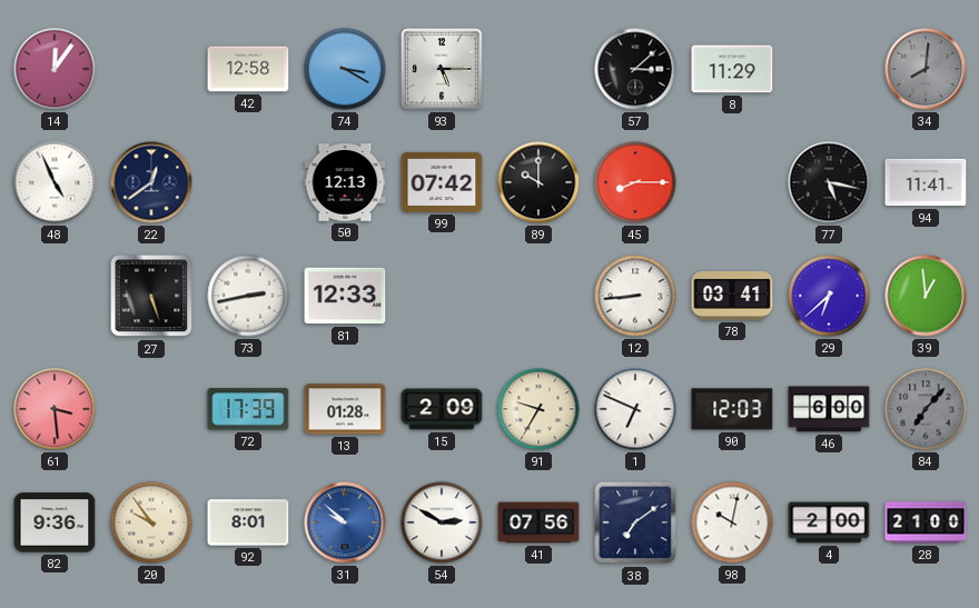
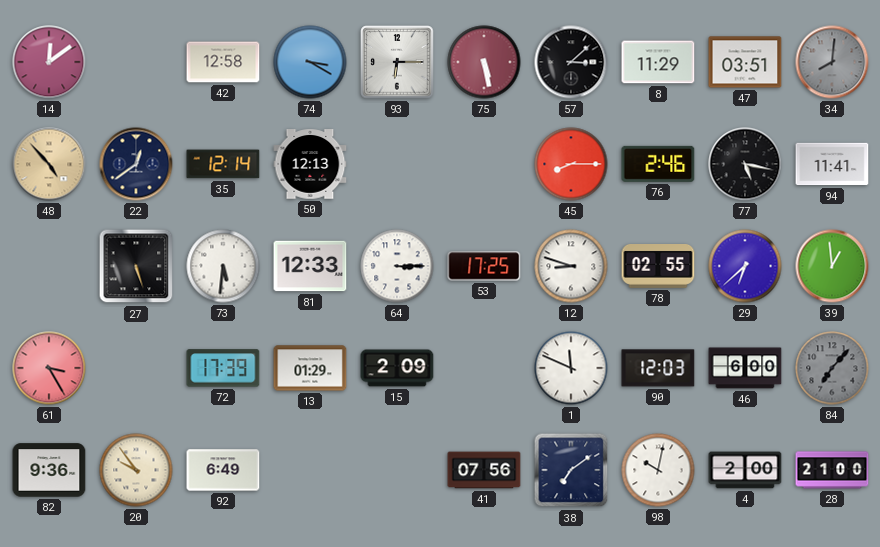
14: 12:06 -> 12:09 (49, 62)
93: 5:15 -> 6:15 (397, 62)
75: none -> 5:28 (484, 62)
47: none -> 03:51 (745, 62)
48: 4:56 -> 4:53 (49, 164)
48 dial: white -> champagne (49, 164)
35: none -> 12:14 (223, 164)
99: 07:42 -> none (442, 182)
89: 10:00 -> none (538, 182)
76: none -> 2:46 (658, 164)
73: 2:43 -> 5:31 (223, 266)
64: none -> 3:15 (397, 266)
53: none -> 17:25 (484, 266)
12: 8:44 -> 8:48 (571, 266)
78: 03:41 -> 02:55 (658, 267)
61: 3:29 -> 3:25 (49, 368)
13: 01:28 -> 01:29 (310, 368)
91: 9:35 -> none (538, 409)
1: 6:49 -> 11:49 (571, 368)
92: 8:01 -> 6:49 (223, 470)
31: 9:52 -> none (345, 522)
54: 2:50 -> none (442, 522)
